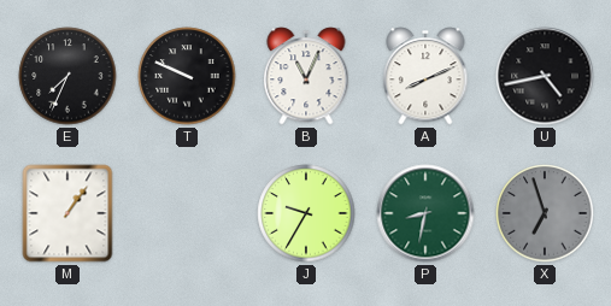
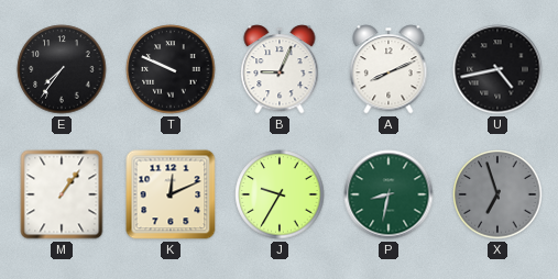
E: 7:34 -> 7:36 (62, 69)
B: 11:04 -> 9:04 (280, 69)
K: none -> 12:11 (171, 194)
